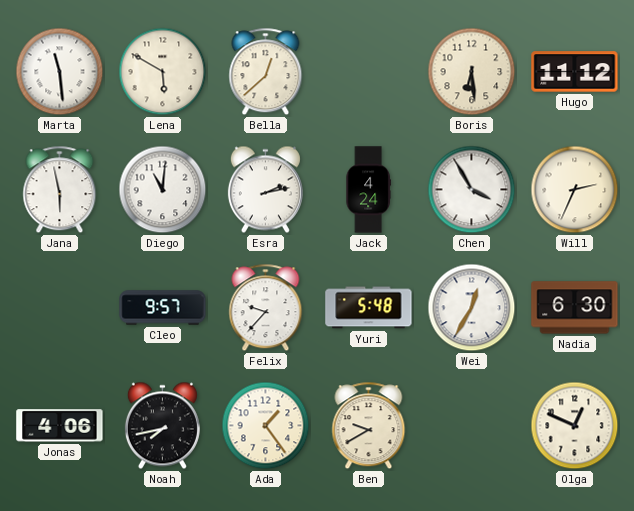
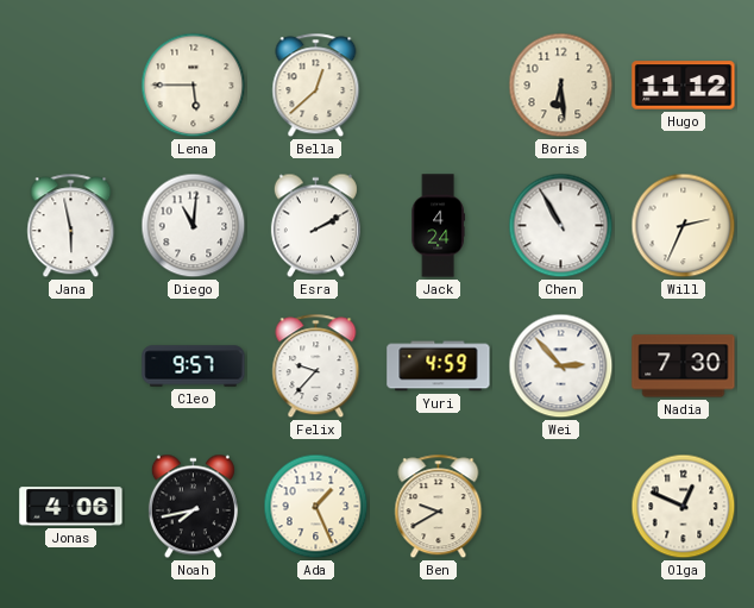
Marta: 11:29 -> none (60, 72)
Lena: 5:50 -> 5:45 (194, 86)
Esra: 2:13 -> 2:10 (315, 226)
Chen: 3:55 -> 10:55 (561, 226)
Yuri: 5:48 -> 4:59 (439, 366)
Wei: 12:35 -> 2:53 (561, 366)
Nadia: 6:30 -> 7:30 (684, 366)
Ada: 1:24 -> 1:26 (316, 507)
